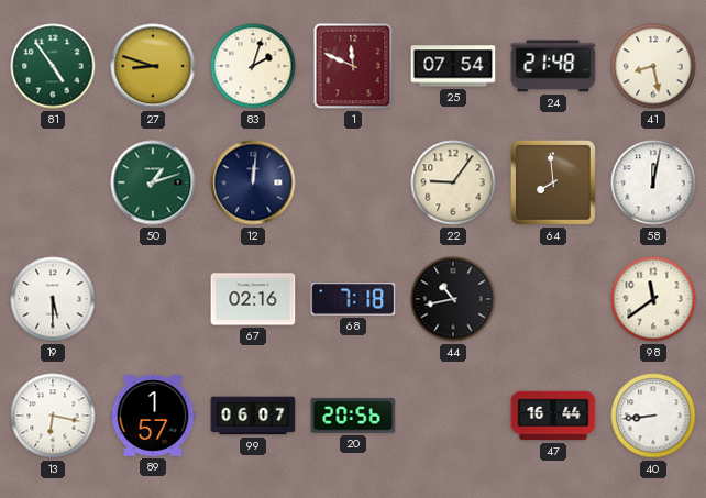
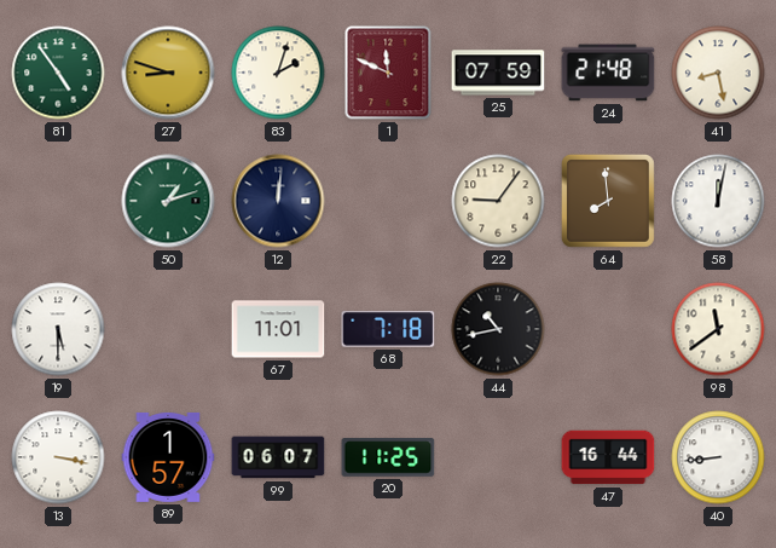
25: 07:54 -> 07:59 (498, 73)
67: 02:16 -> 11:01 (278, 329)
13: 6:17 -> 3:17 (58, 457)
20: 20:56 -> 11:25 (388, 457)
